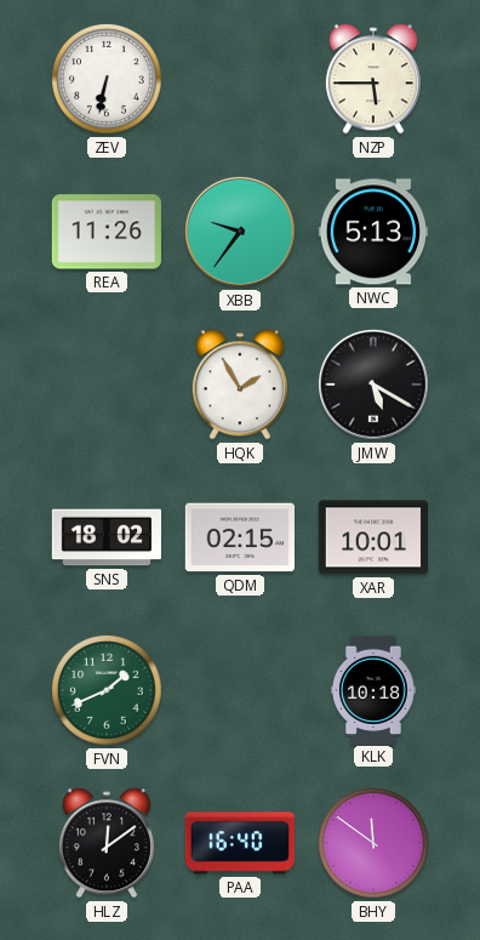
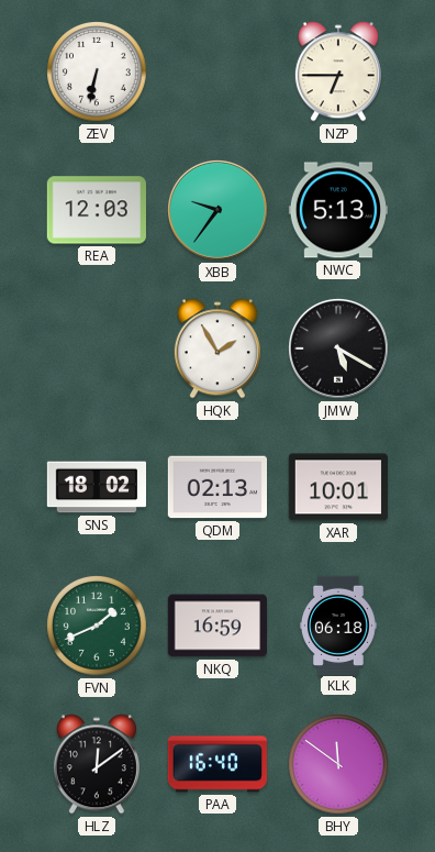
NZP: 5:45 -> 6:45 (338, 71)
REA: 11:26 -> 12:03 (97, 210)
QDM: 02:15 -> 02:13 (216, 487)
NKQ: none -> 16:59 (216, 626)
KLK: 10:18 -> 06:18 (338, 624)
